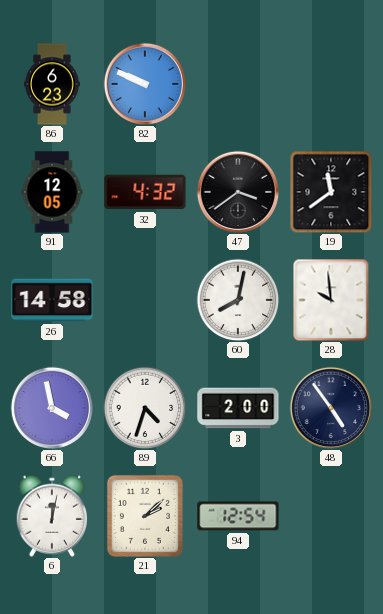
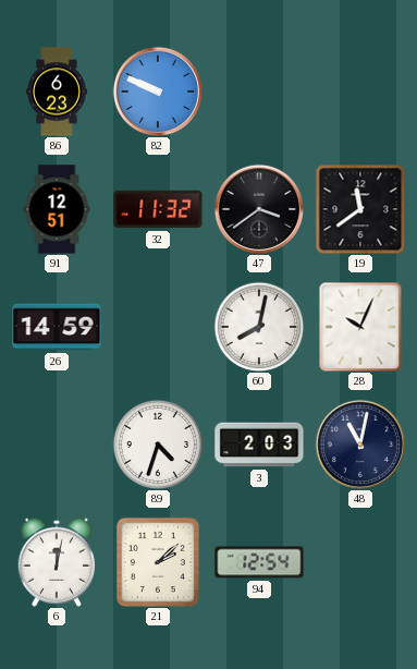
91: 12:05 -> 12:51 (57, 209)
32: 4:32 -> 11:32 (158, 209)
26: 14:58 -> 14:59 (57, 327)
28: 9:59 -> 10:04 (360, 327)
66: 3:58 -> none (51, 407)
3: 2:00 -> 2:03 (259, 445)
48: 4:54 -> 11:02 (359, 443)
